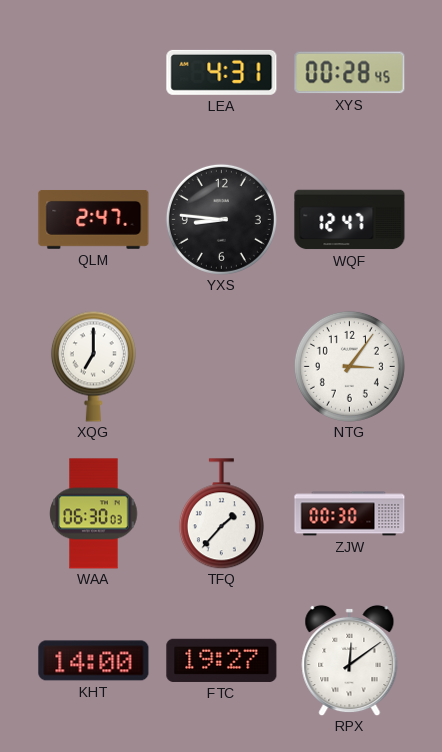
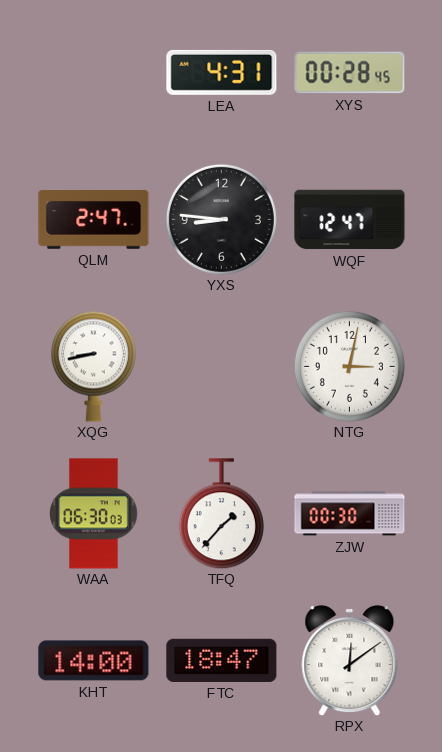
XQG: 7:00 -> 8:43 (93, 366)
NTG: 3:06 -> 3:02 (349, 366)
FTC: 19:27 -> 18:47 (222, 660)
